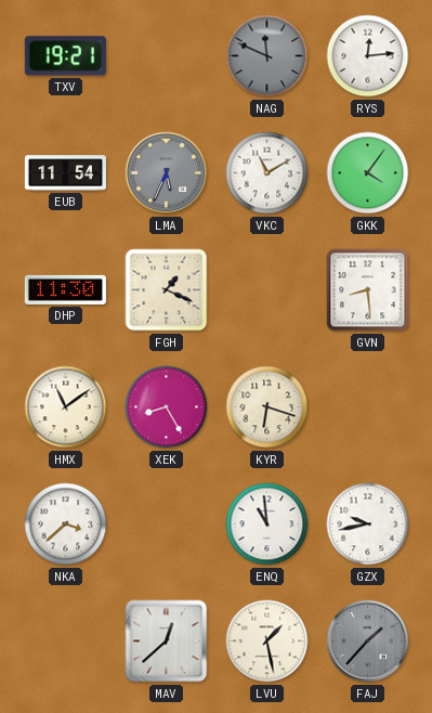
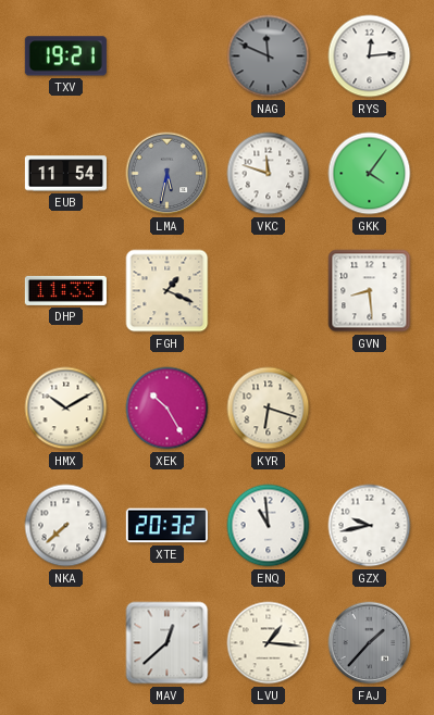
LMA: 5:34 -> 5:32 (168, 174)
VKC: 11:10 -> 11:48 (269, 174)
DHP: 11:30 -> 11:33 (65, 290)
HMX: 11:09 -> 10:10 (66, 409)
XEK: 8:25 -> 10:25 (168, 409)
NKA: 3:38 -> 7:38 (66, 526)
XTE: none -> 20:32 (166, 526)
LVU: 1:28 -> 1:16 (269, 643)
